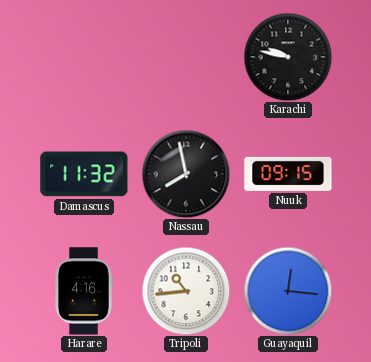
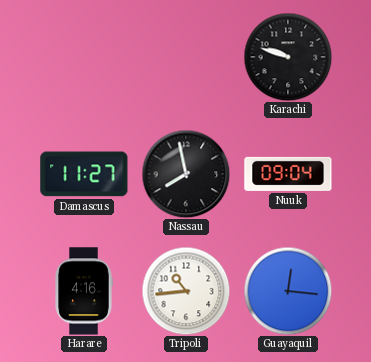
Karachi: 9:47 -> 9:48 (288, 57)
Damascus: 11:32 -> 11:27 (84, 174)
Nuuk: 09:15 -> 09:04 (288, 174)
